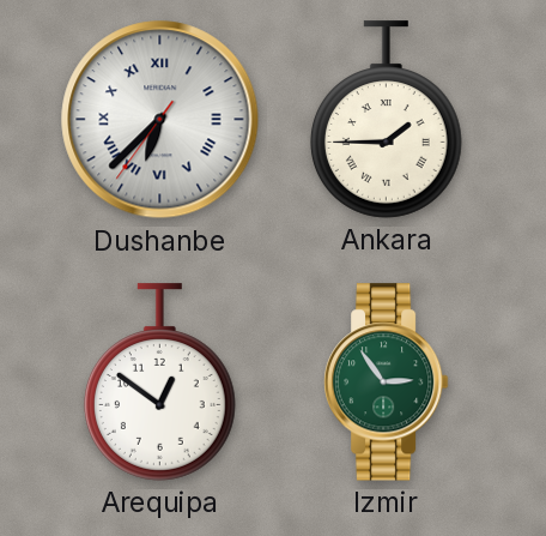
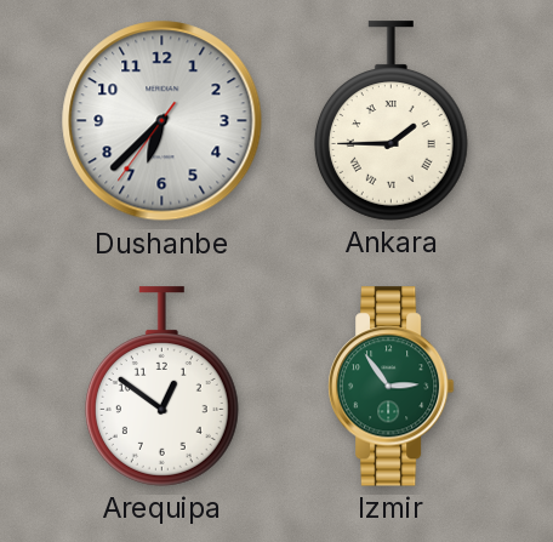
Dushanbe numerals: Roman -> Arabic (163, 121)
